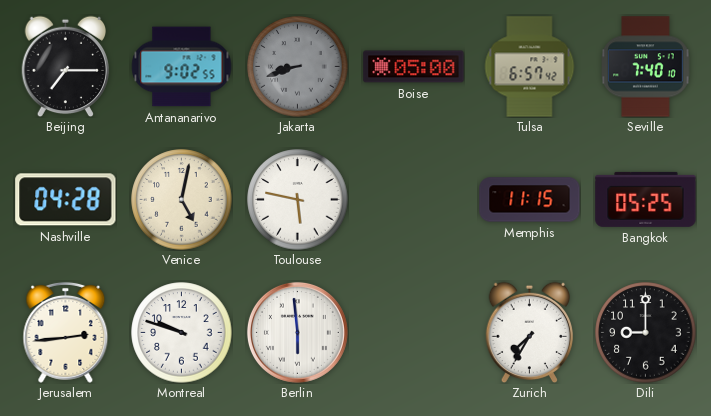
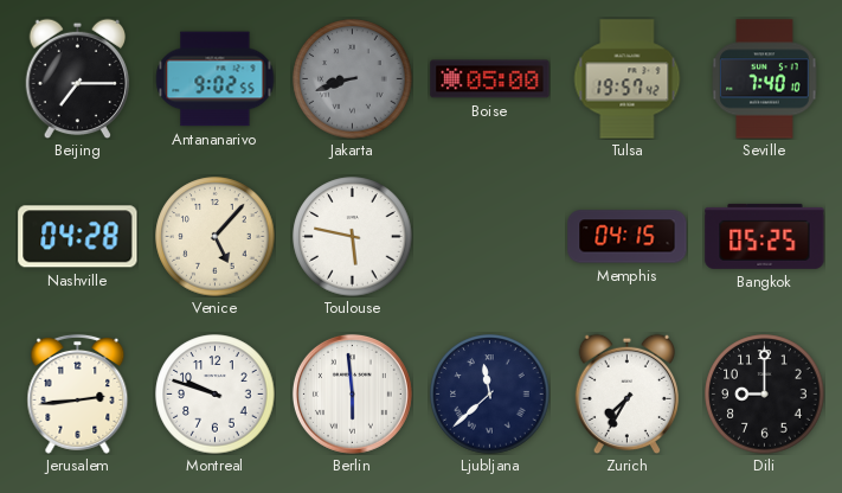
Tulsa: 6:57 -> 19:57 (628, 79)
Venice: 5:02 -> 5:07 (216, 237)
Memphis: 11:15 -> 04:15 (628, 237)
Ljubljana: none -> 11:38 (490, 395)
